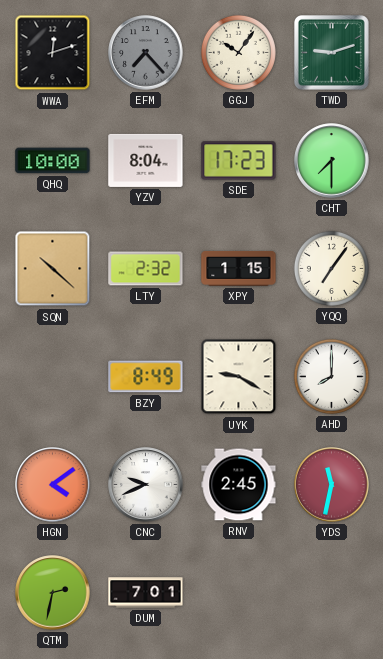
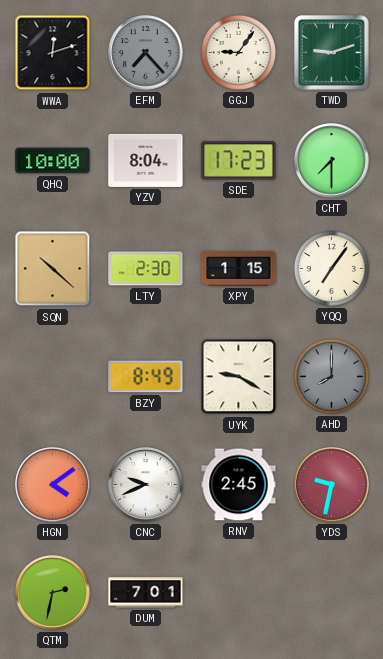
GGJ: 10:06 -> 9:06 (238, 52)
LTY: 2:32 -> 2:30 (146, 269)
AHD dial: white -> grey (331, 376)
YDS: 11:32 -> 9:32 (332, 485)
